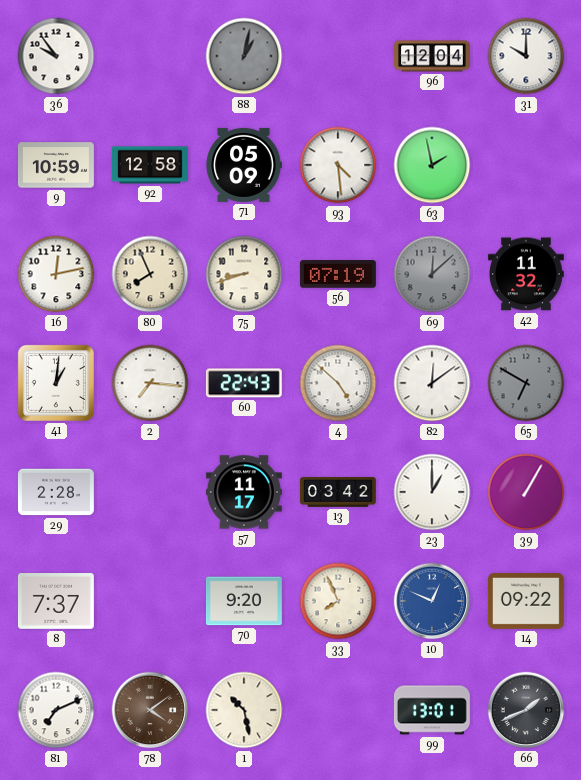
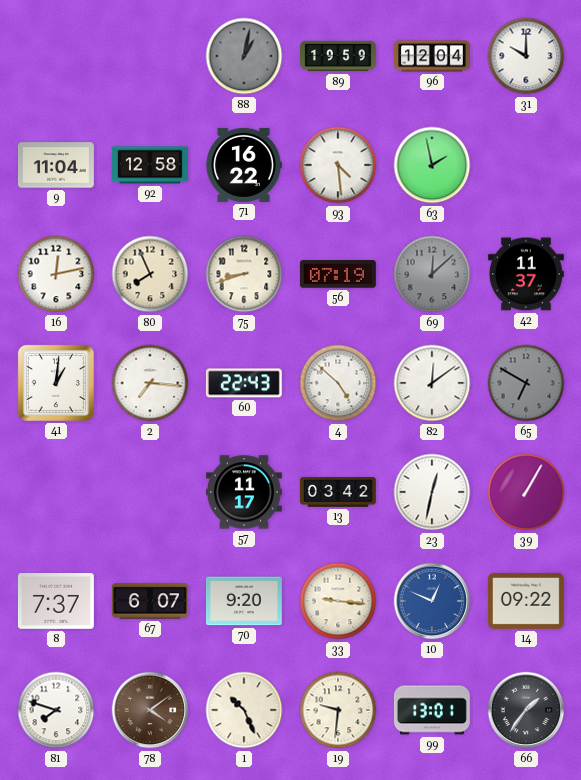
36: 9:54 -> none (56, 56)
89: none -> 19:59 (339, 56)
9: 10:59 -> 11:04 (56, 165)
71: 05:09 -> 16:22 (244, 165)
42: 11:32 -> 11:37 (526, 274)
29: 2:28 -> none (56, 492)
23: 1:00 -> 12:32 (432, 492)
67: none -> 6:07 (150, 601)
33: 7:56 -> 9:16 (338, 601)
81: 7:11 -> 7:48 (56, 710)
1: 10:28 -> 10:26 (244, 710)
19: none -> 9:31 (338, 710)
66: 1:41 -> 1:36 (526, 710)
